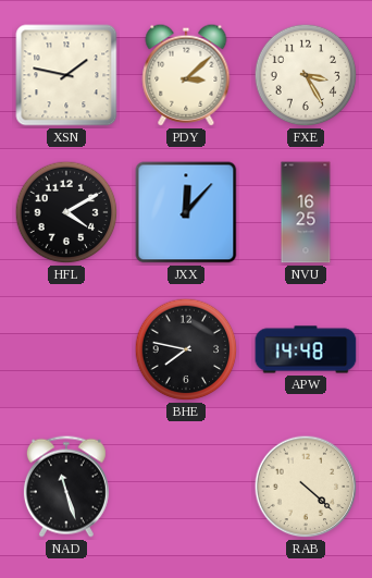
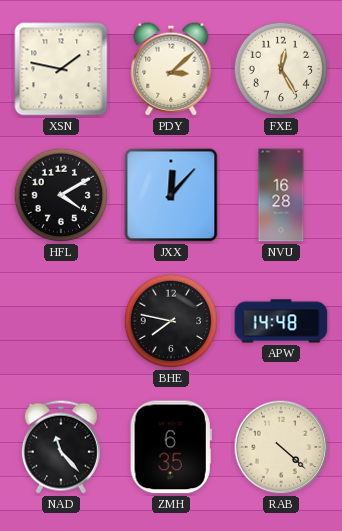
FXE: 3:25 -> 12:25 (281, 69)
NVU: 16:25 -> 16:28 (281, 195)
NAD: 11:27 -> 11:23 (61, 447)
ZMH: none -> 6:35 (171, 447)
